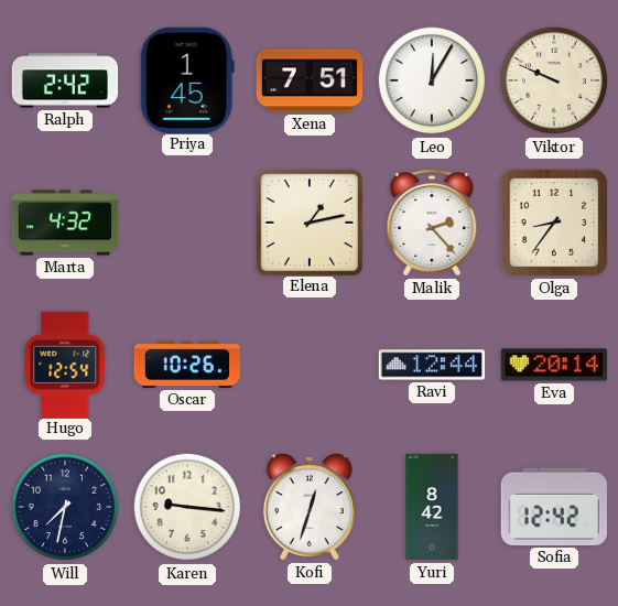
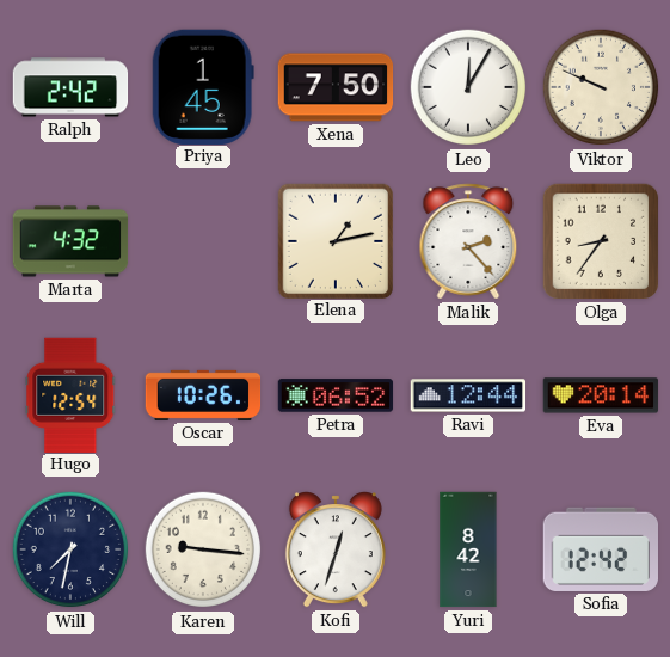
Xena: 7:51 -> 7:50 (336, 87)
Petra: none -> 06:52 (336, 395)
